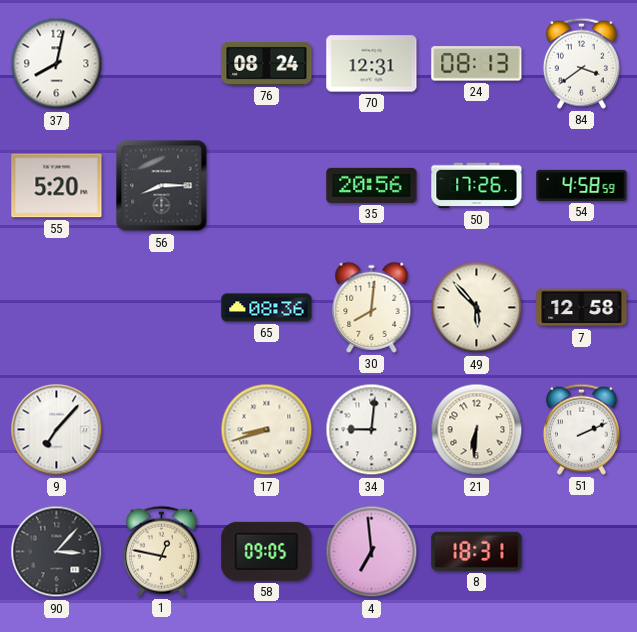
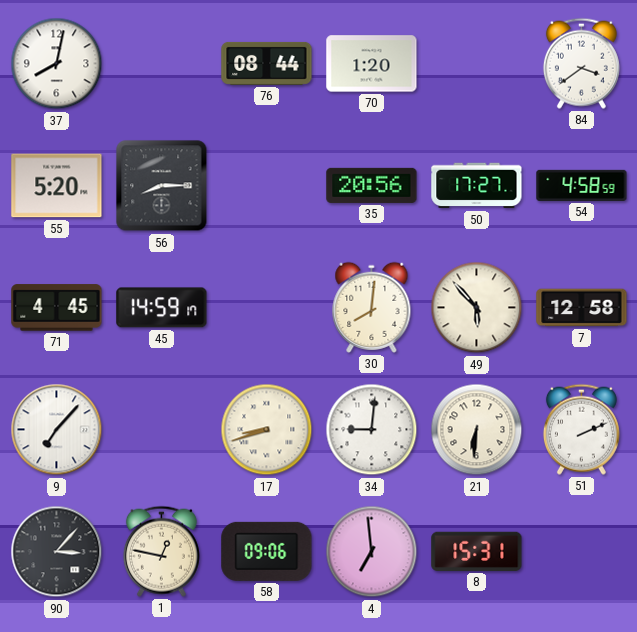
76: 08:24 -> 08:44 (267, 63)
70: 12:31 -> 1:20 (372, 64)
24: 08:13 -> none (477, 64)
50: 17:26 -> 17:27 (477, 186)
71: none -> 4:45 (57, 308)
45: none -> 14:59 (162, 308)
65: 08:36 -> none (267, 308)
58: 09:05 -> 09:06 (267, 551)
8: 18:31 -> 15:31 (477, 551)
